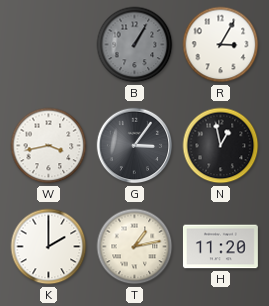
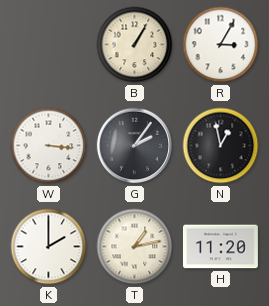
B dial: grey -> cream (135, 45)
W: 3:43 -> 3:16 (49, 146)
G: 3:06 -> 2:06 (135, 146)
